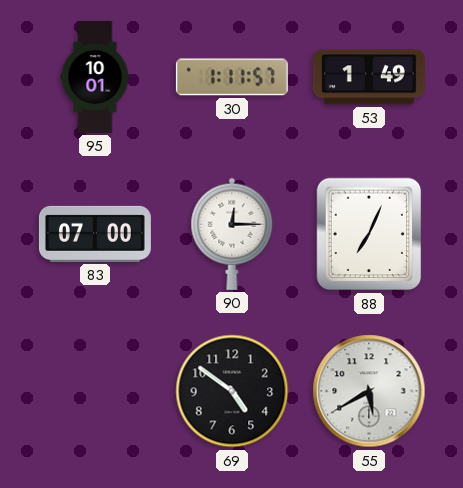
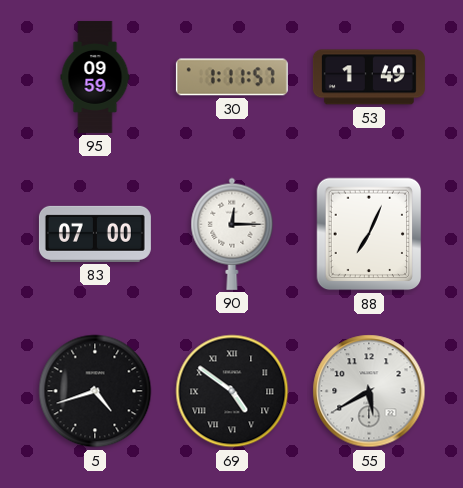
95: 10:01 -> 09:59 (95, 77)
5: none -> 4:42 (95, 391)
69 numerals: Arabic -> Roman (232, 391)
